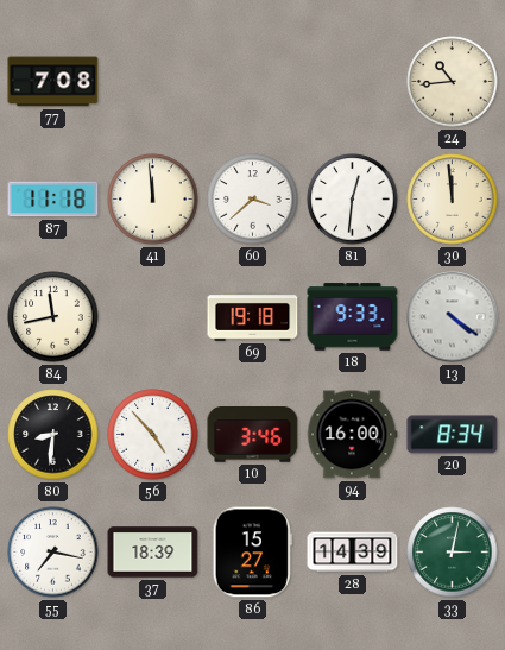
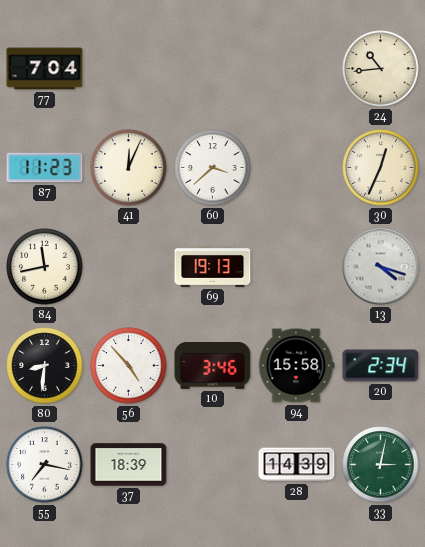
77: 7:08 -> 7:04 (45, 69)
87: 11:18 -> 11:23 (45, 168)
41: 11:59 -> 12:04 (129, 168)
81: 12:31 -> none (353, 200)
30: 11:59 -> 12:34 (381, 168)
69: 19:18 -> 19:13 (213, 267)
18: 9:33 -> none (353, 317)
13: 4:21 -> 4:18 (381, 267)
94: 16:00 -> 15:58 (296, 366)
20: 8:34 -> 2:34 (381, 366)
86: 15:27 -> none (252, 553)
